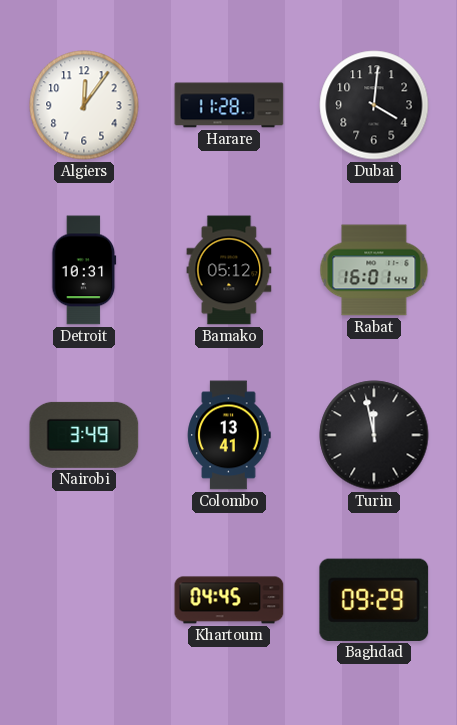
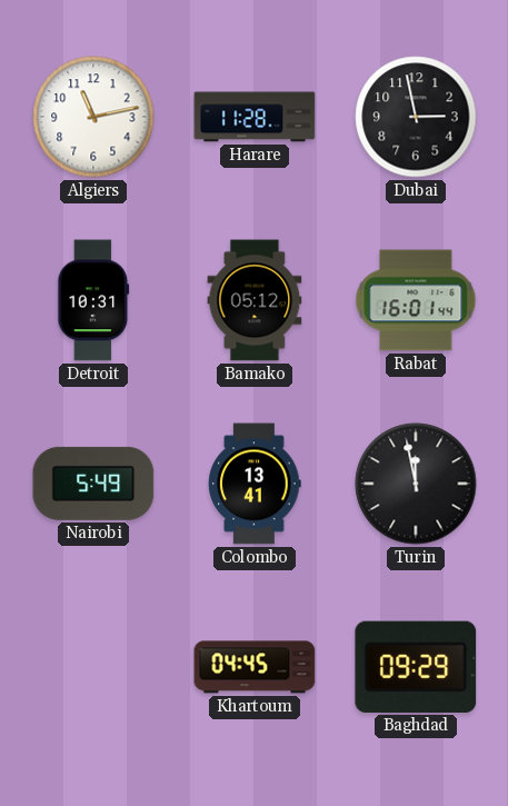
Algiers: 12:06 -> 11:13 (93, 117)
Dubai: 4:01 -> 2:58 (416, 117)
Nairobi: 3:49 -> 5:49 (93, 484)
